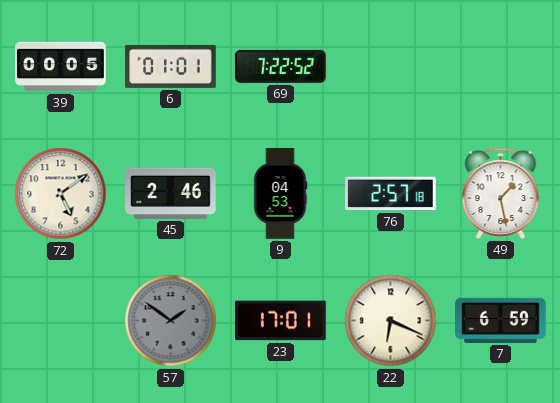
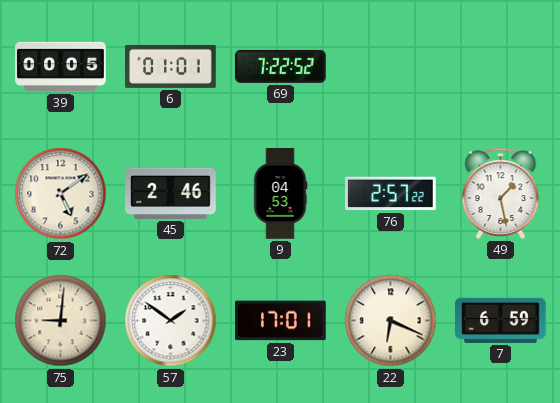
76: 2:57:18 -> 2:57:22 (391, 194)
75: none -> 9:01 (61, 321)
57 dial: grey -> white (171, 321)
